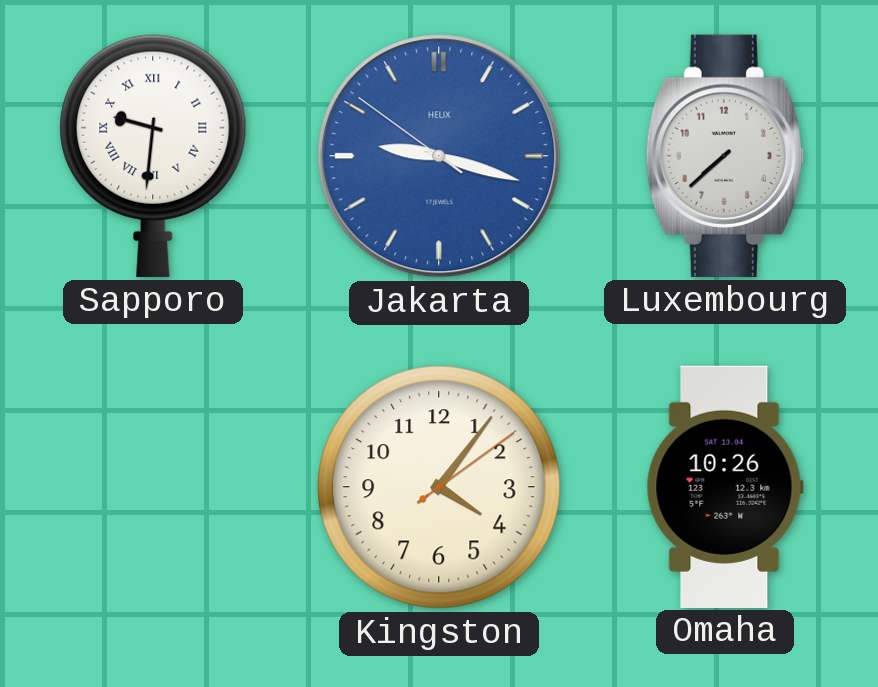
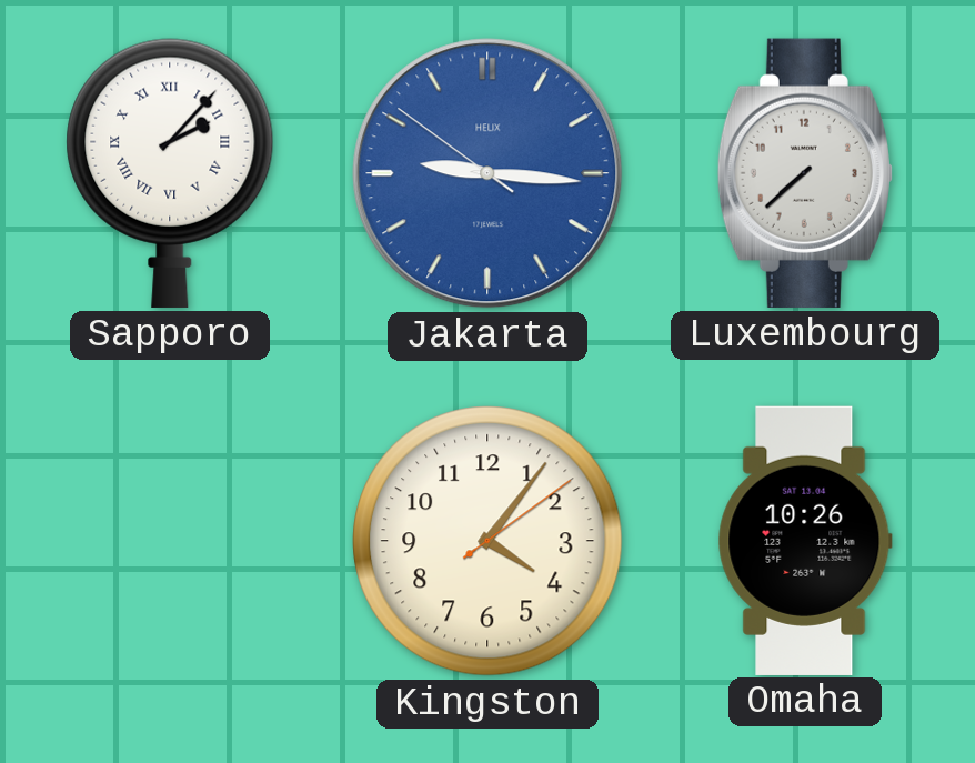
Sapporo: 9:31 -> 2:07 (170, 173)
Jakarta: 9:17 -> 9:15 (487, 173)
